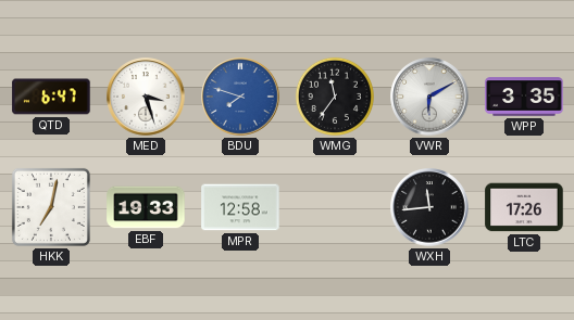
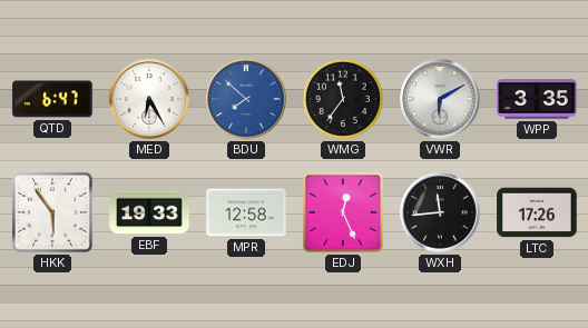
MED: 3:27 -> 6:25 (149, 99)
BDU: 7:48 -> 7:52 (246, 99)
HKK: 7:02 -> 5:54 (52, 212)
EDJ: none -> 12:26 (343, 212)
